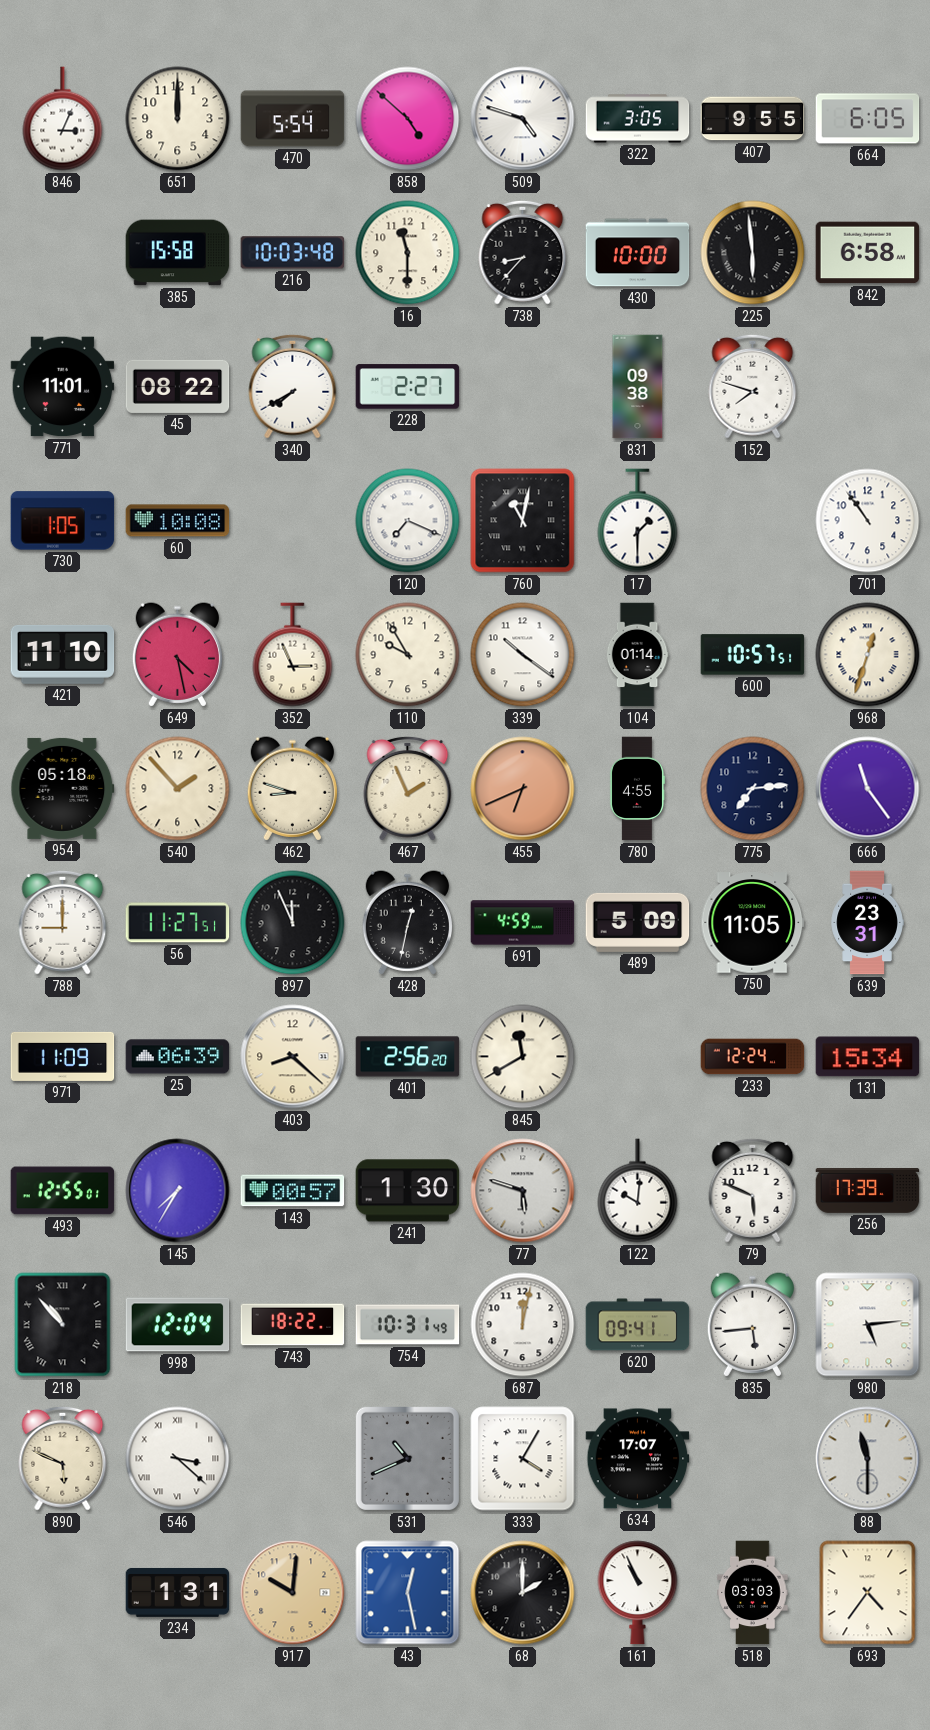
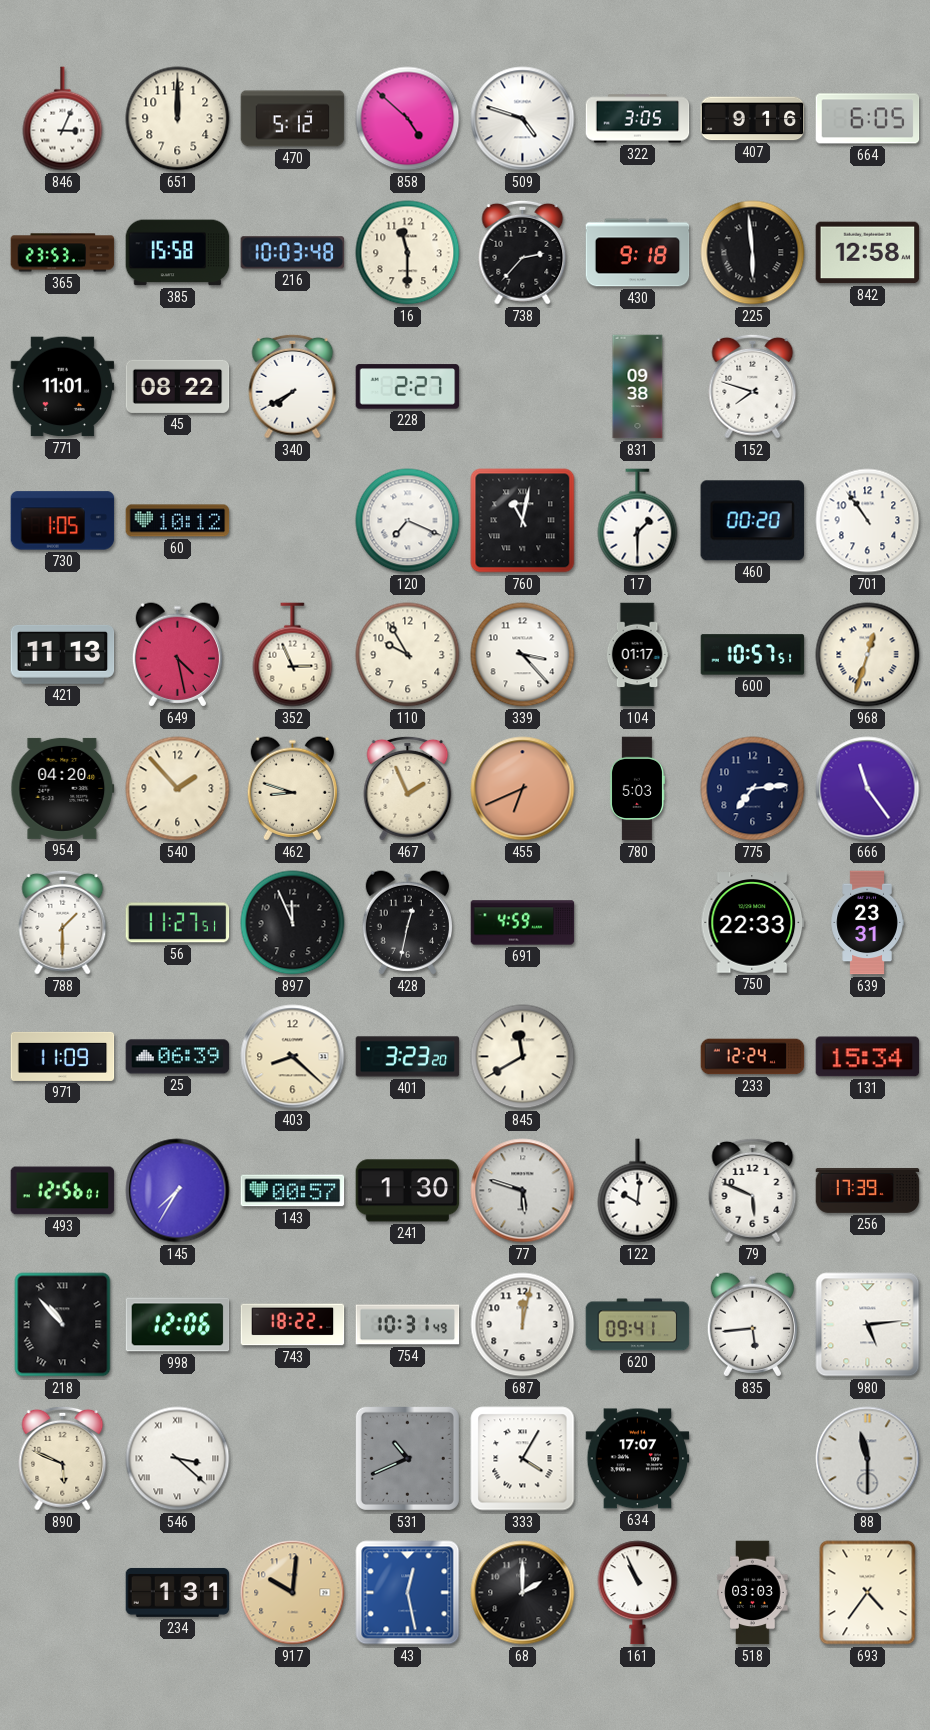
470: 5:54 -> 5:12 (293, 119)
407: 9:55 -> 9:16 (753, 119)
365: none -> 23:53 (63, 253)
738: 8:37 -> 2:37 (523, 252)
430: 10:00 -> 9:18 (638, 253)
842: 6:58 -> 12:58 (868, 253)
60: 10:08 -> 10:12 (178, 521)
460: none -> 00:20 (752, 521)
421: 11:10 -> 11:13 (63, 654)
339: 10:21 -> 3:23 (523, 655)
104: 01:14 -> 01:17 (637, 655)
954: 05:18 -> 04:20 (63, 788)
780: 4:55 -> 5:03 (636, 789)
788: 9:00 -> 1:30 (63, 922)
489: 5:09 -> none (638, 922)
750: 11:05 -> 22:33 (753, 923)
401: 2:56 -> 3:23 (408, 1057)
493: 12:55 -> 12:56 (63, 1191)
998: 12:04 -> 12:06 (178, 1325)
